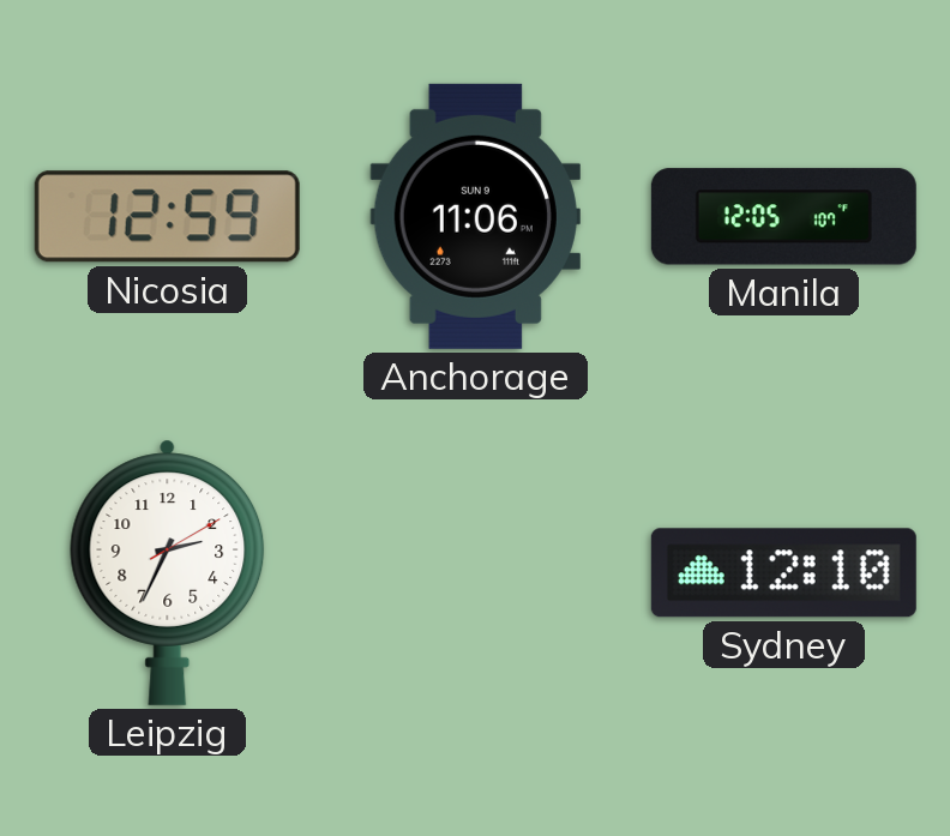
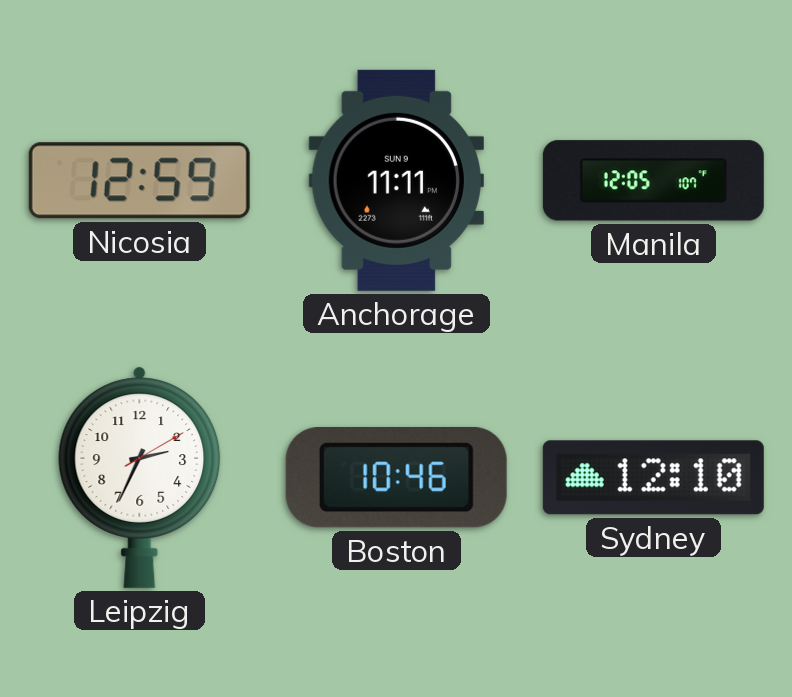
Anchorage: 11:06 -> 11:11 (396, 180)
Boston: none -> 10:46 (396, 478)
